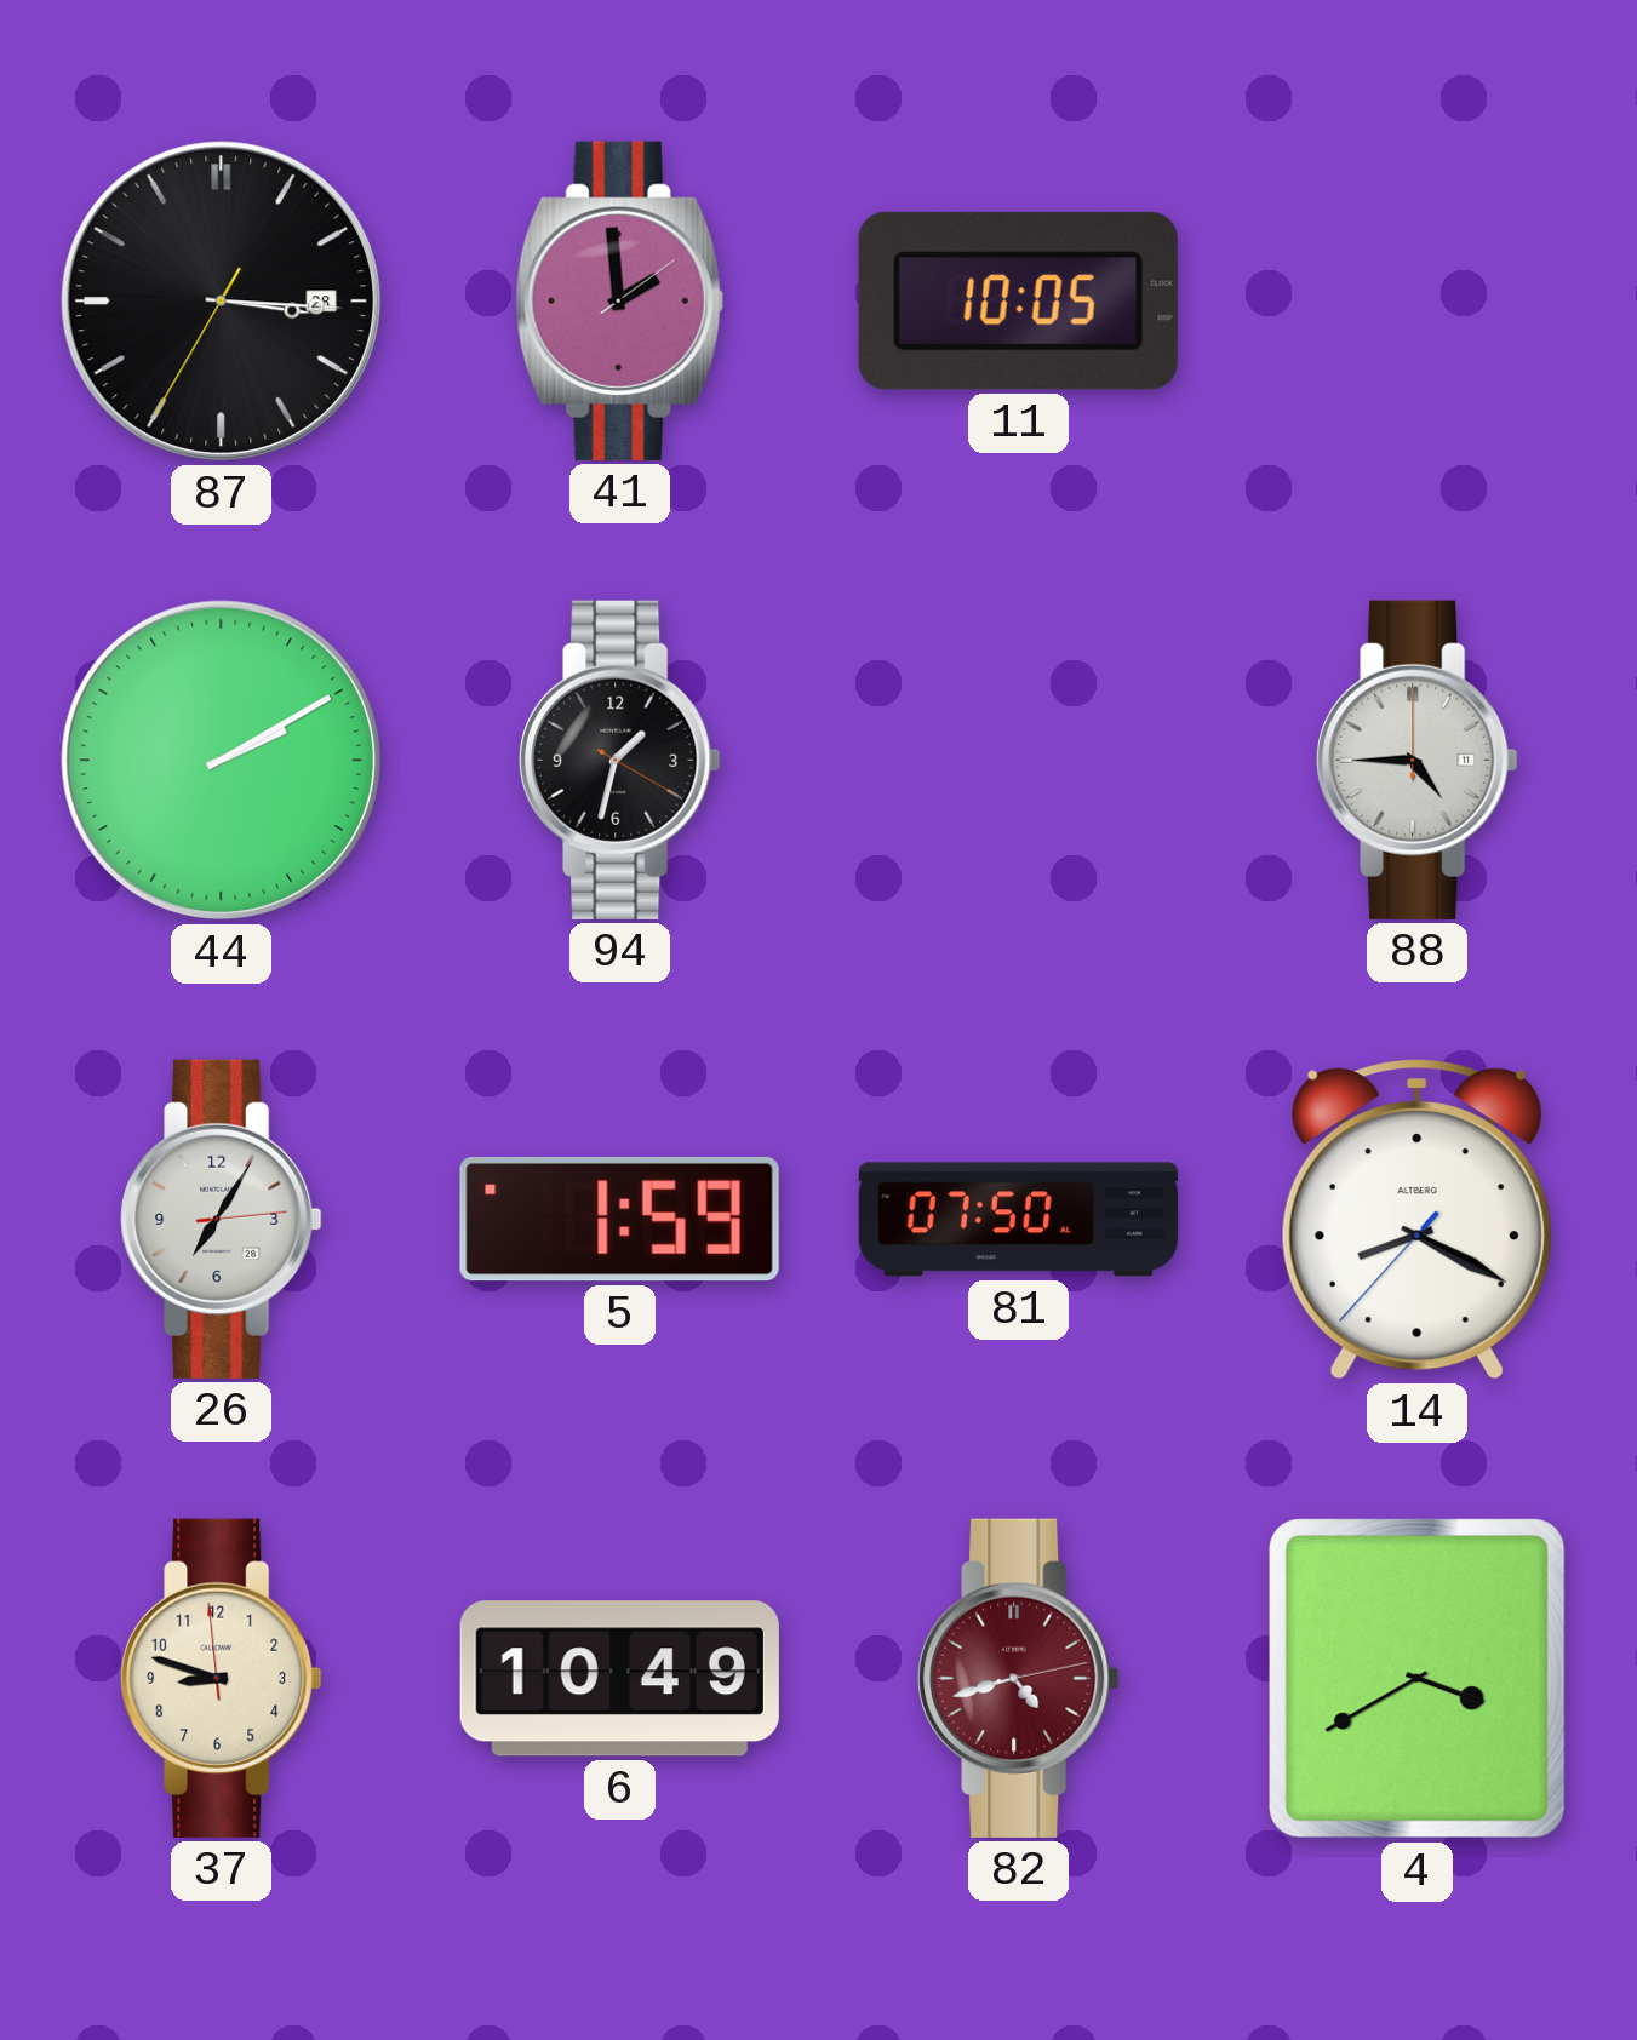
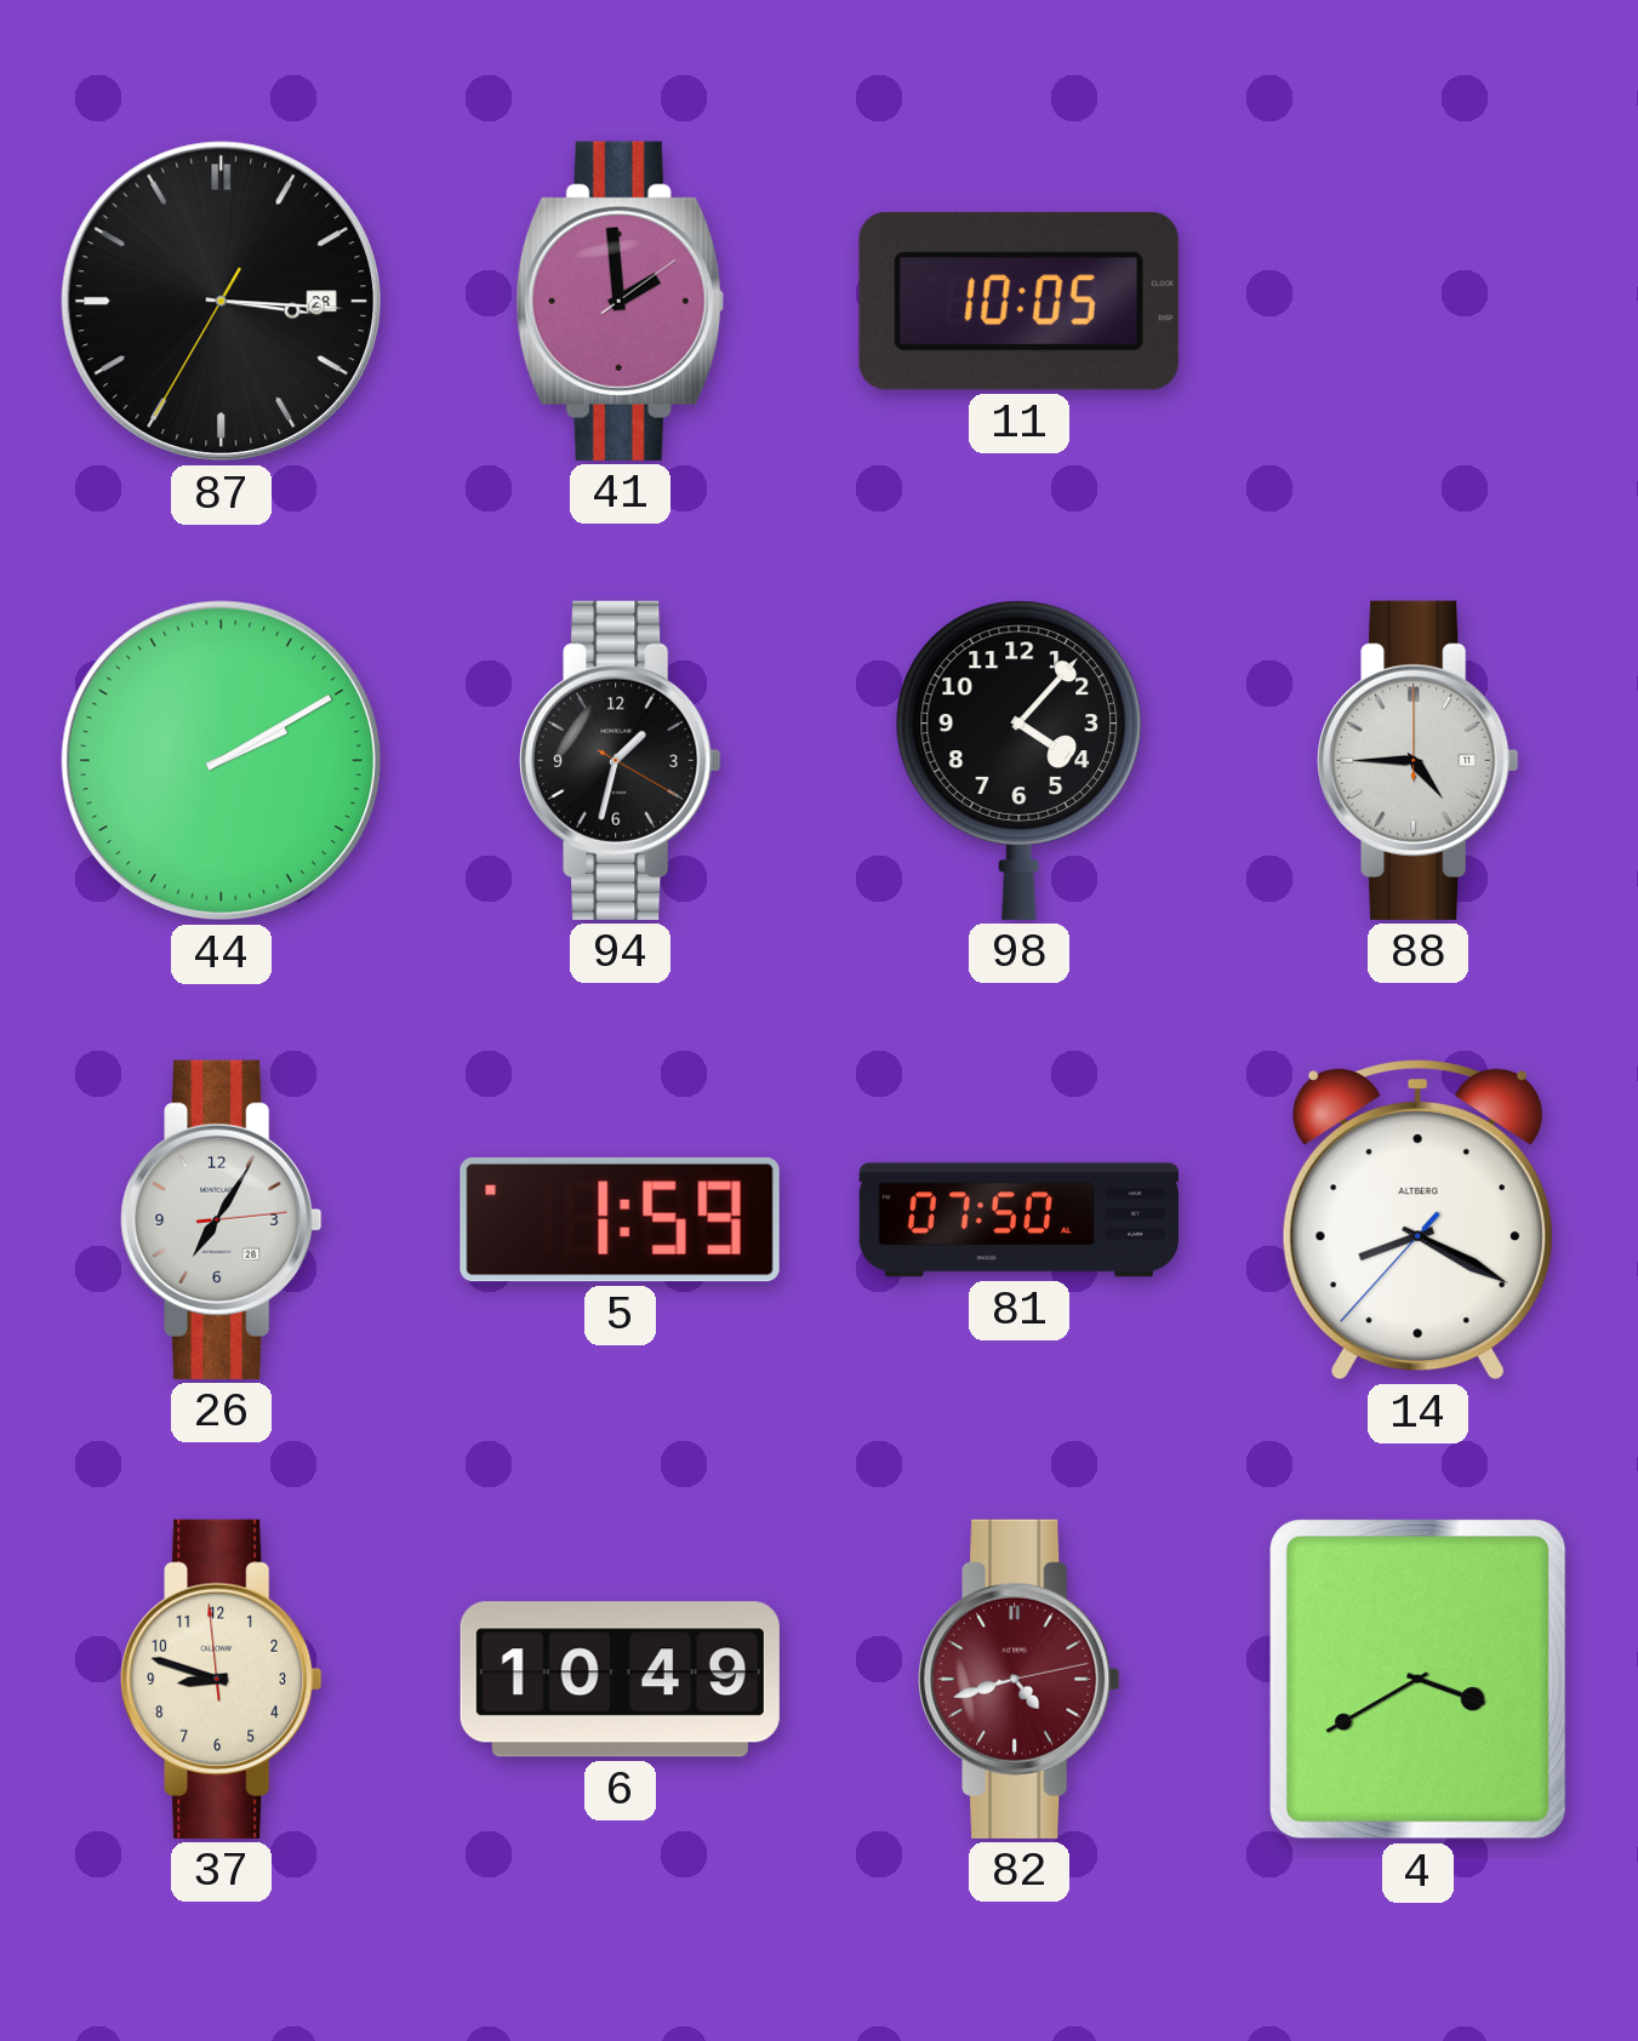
98: none -> 4:07 (1020, 760)
